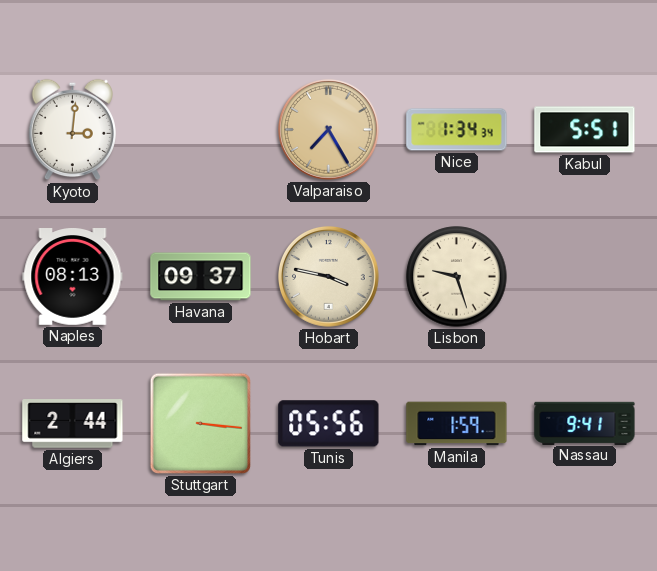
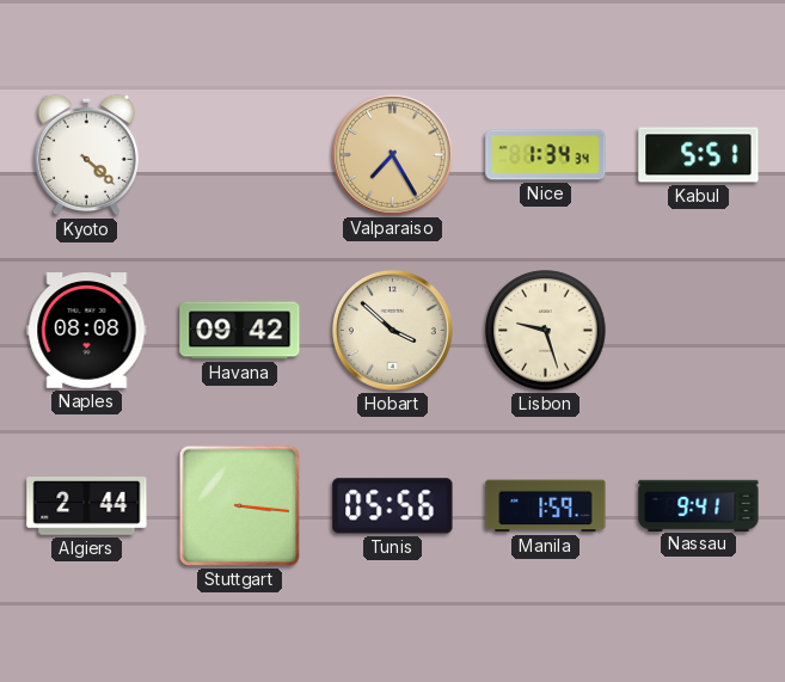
Kyoto: 3:01 -> 4:22 (86, 155)
Naples: 08:13 -> 08:08 (87, 331)
Havana: 09:37 -> 09:42 (240, 331)
Hobart: 3:47 -> 3:52 (393, 331)
